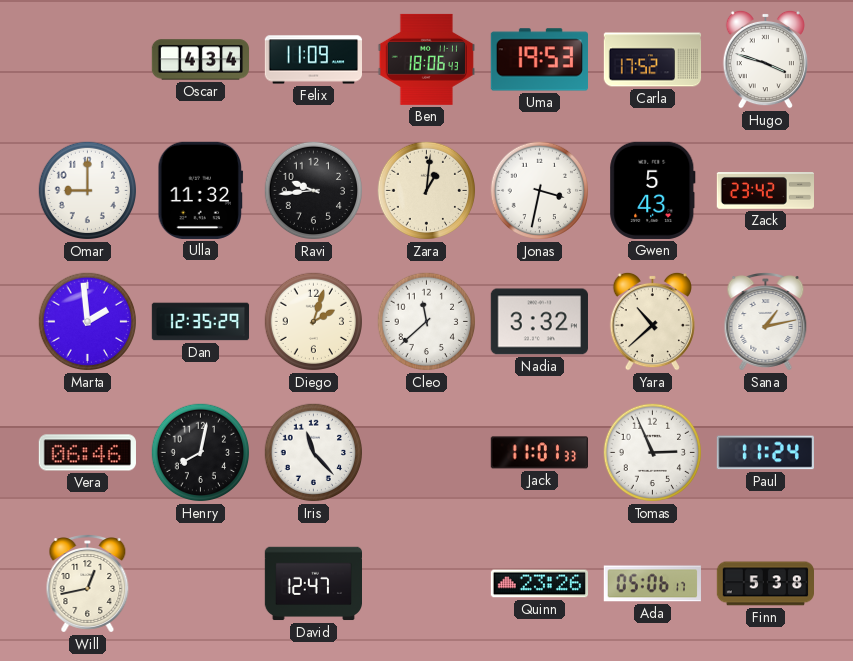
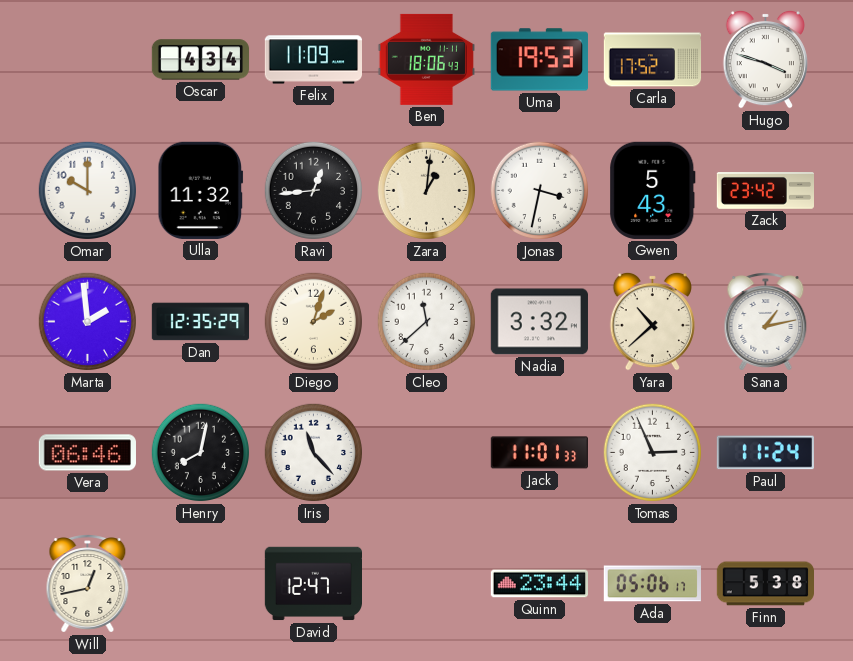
Omar: 9:00 -> 10:00 (88, 191)
Ravi: 9:44 -> 12:44 (314, 191)
Quinn: 23:26 -> 23:44 (539, 584)
